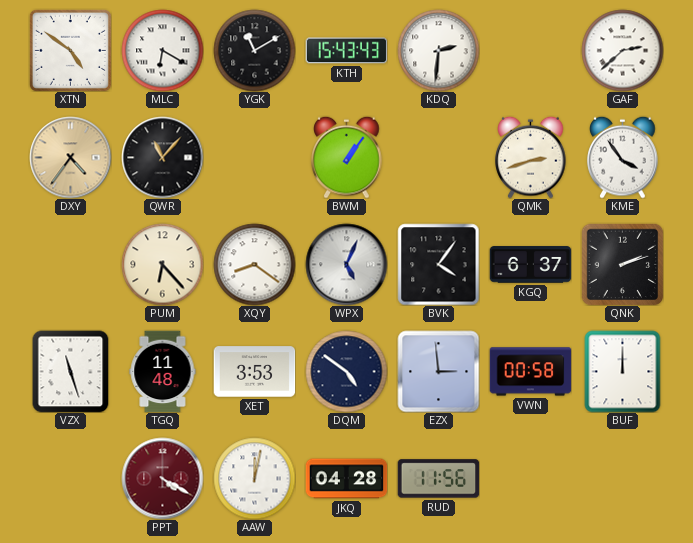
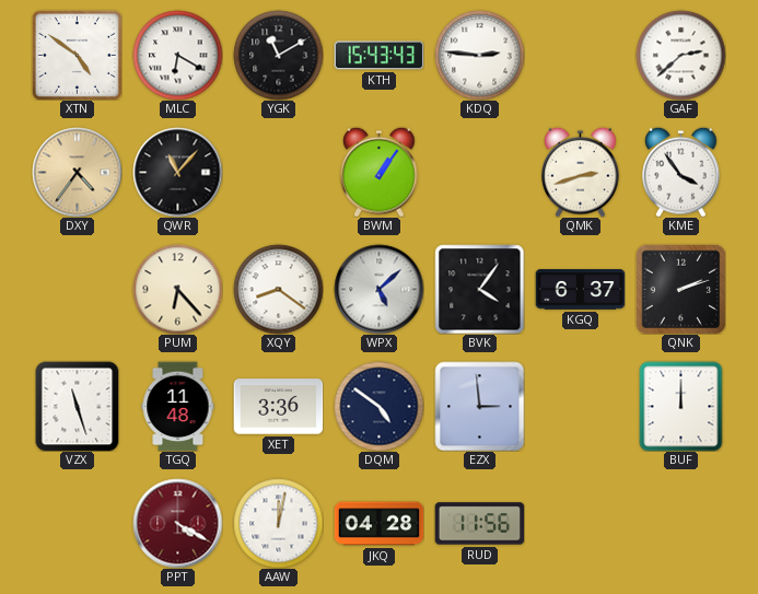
KDQ: 2:31 -> 2:46 (479, 55)
WPX: 5:04 -> 5:08 (378, 289)
XET: 3:53 -> 3:36 (278, 407)
VWN: 00:58 -> none (530, 372)
